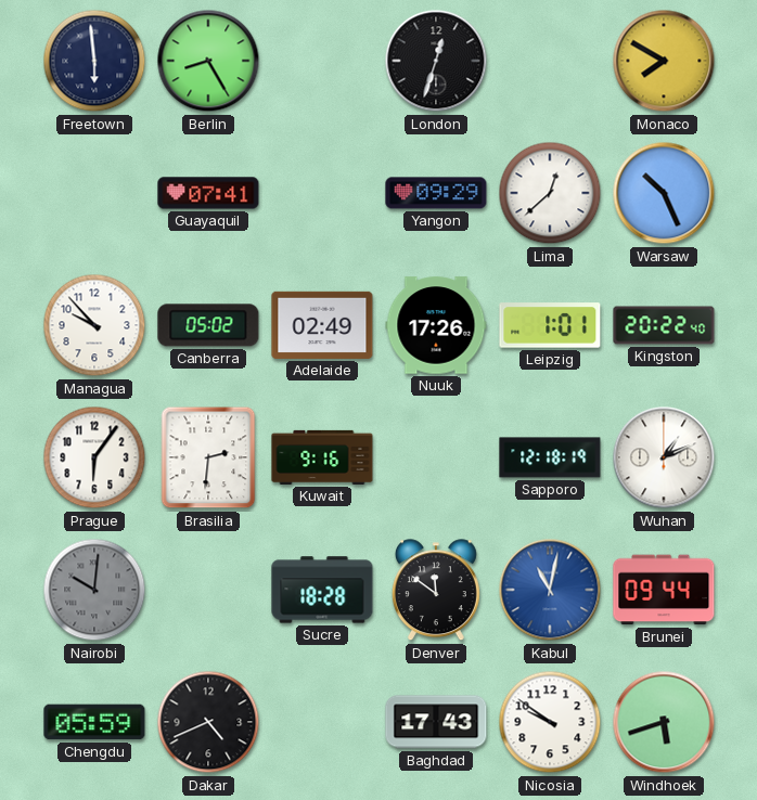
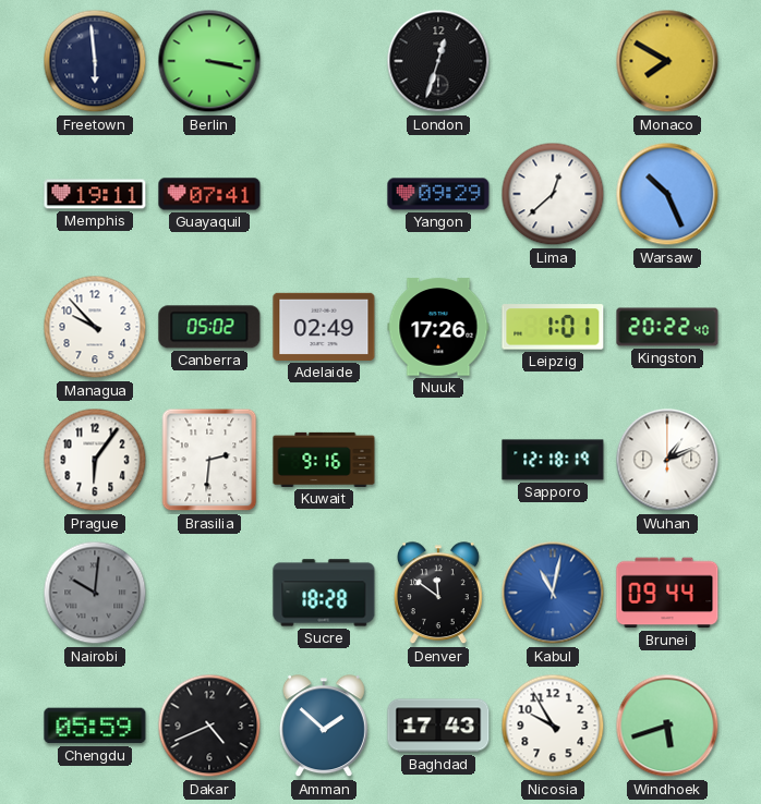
Berlin: 8:25 -> 3:17 (209, 61)
Memphis: none -> 19:11 (95, 194)
Amman: none -> 1:52 (324, 727)
Nicosia: 9:51 -> 9:55 (553, 726)
